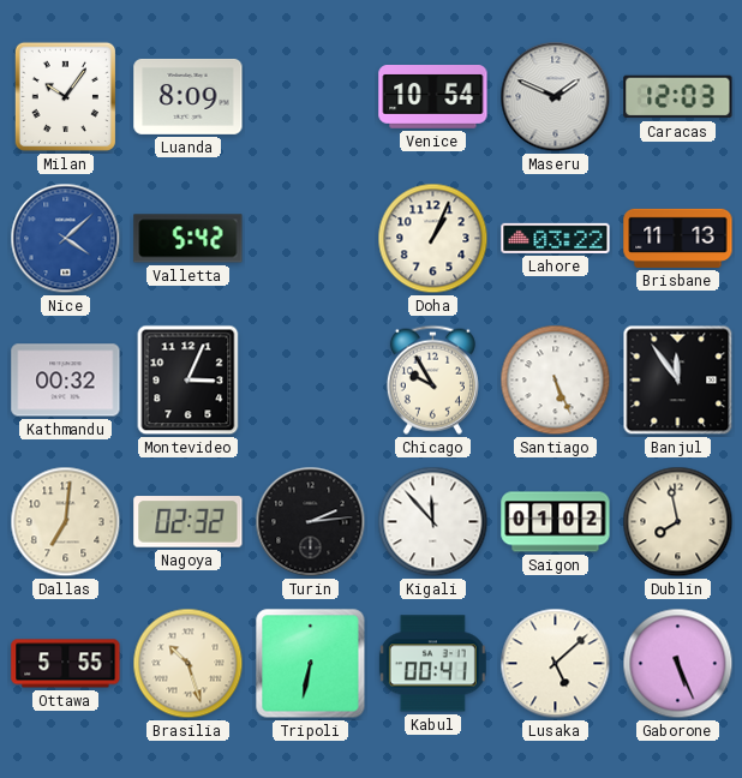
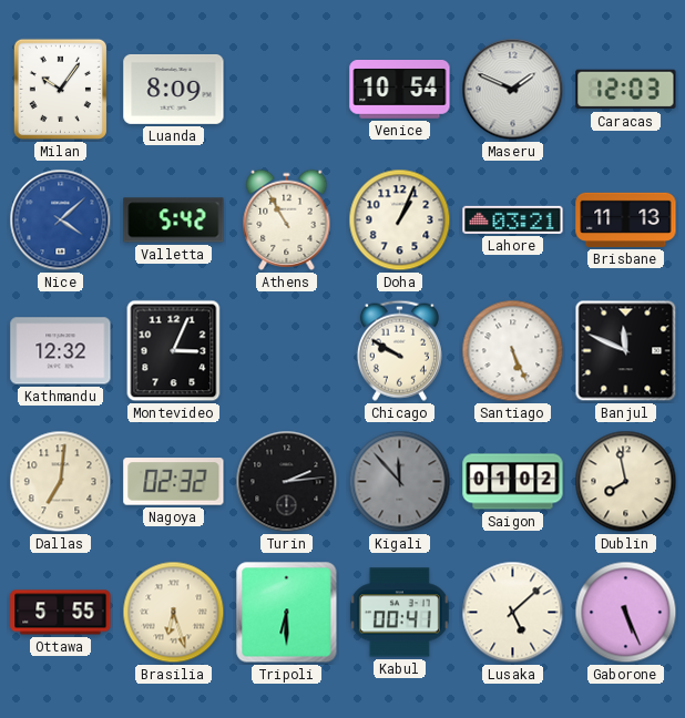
Athens: none -> 10:55 (287, 219)
Lahore: 03:22 -> 03:21 (513, 219)
Kathmandu: 00:32 -> 12:32 (61, 351)
Chicago: 9:55 -> 9:50 (399, 350)
Banjul: 11:54 -> 11:49 (626, 351)
Kigali dial: white -> grey (400, 482)
Brasilia: 10:27 -> 6:27 (174, 613)
Tripoli: 6:32 -> 6:30 (287, 613)
